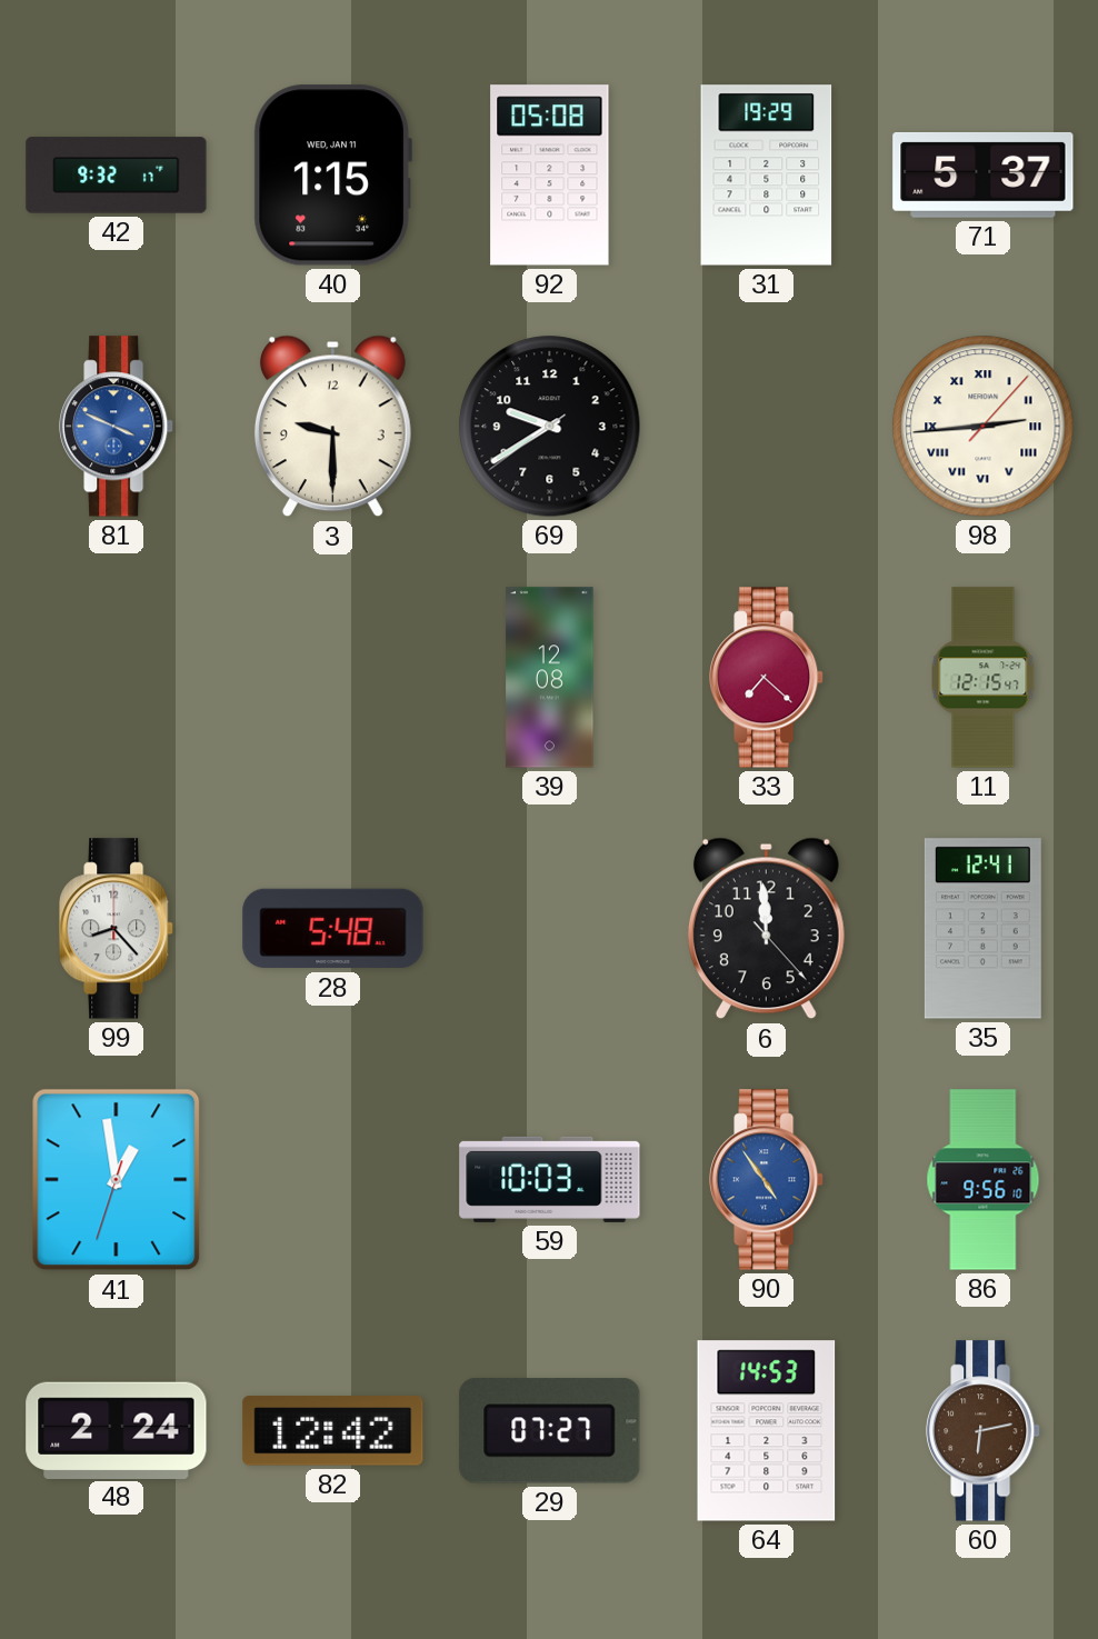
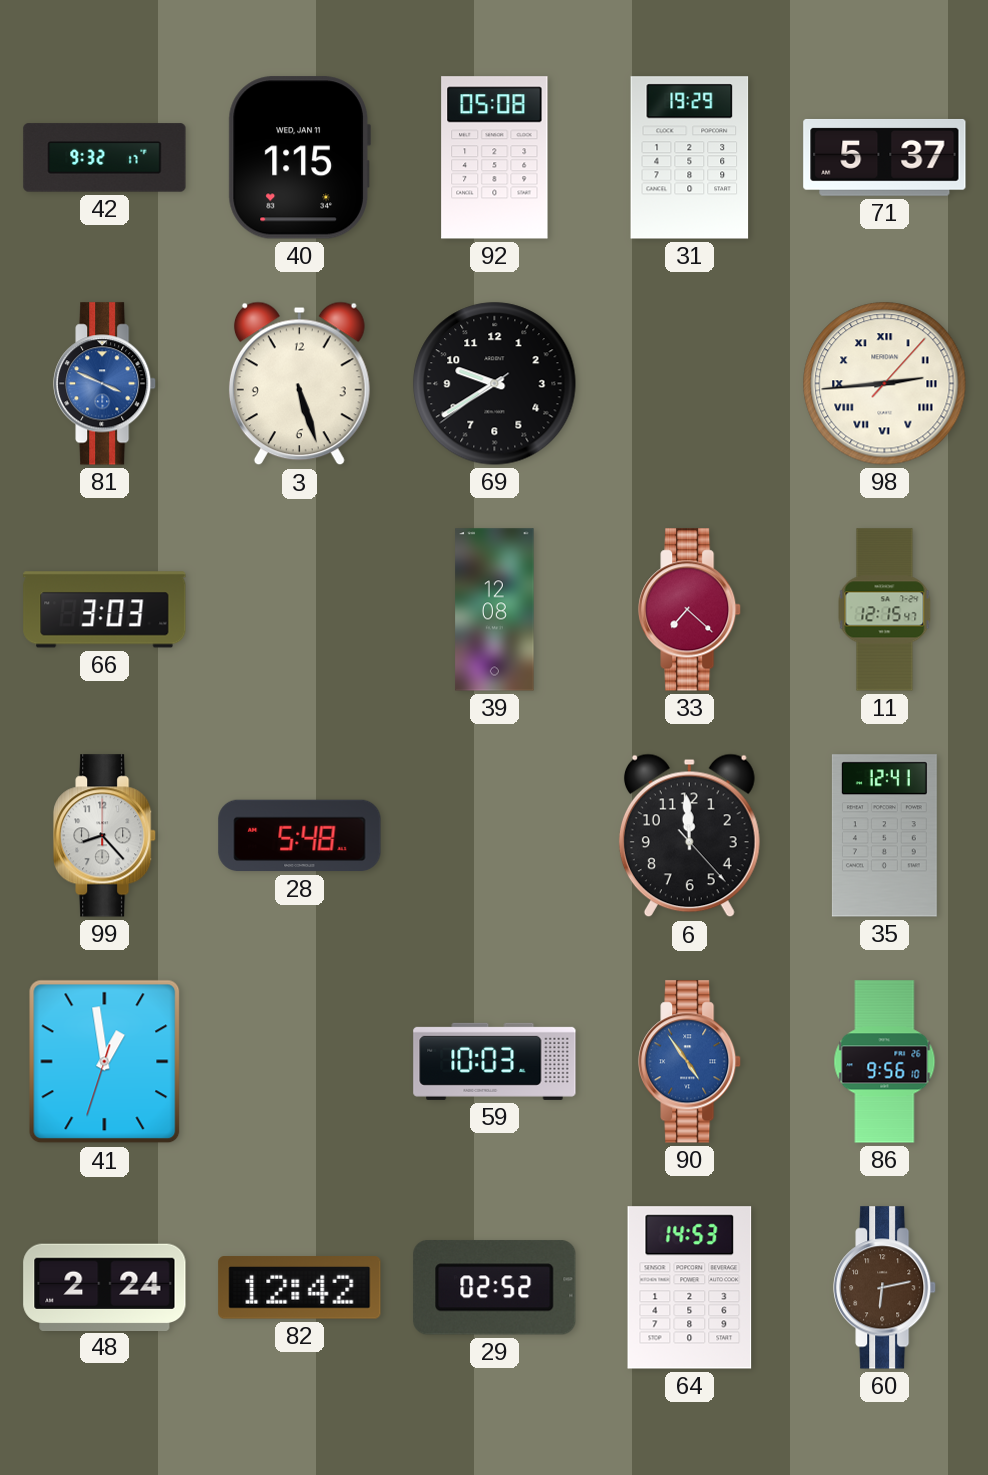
3: 9:30 -> 5:27 (299, 384)
66: none -> 3:03 (105, 610)
29: 07:27 -> 02:52 (495, 1288)
